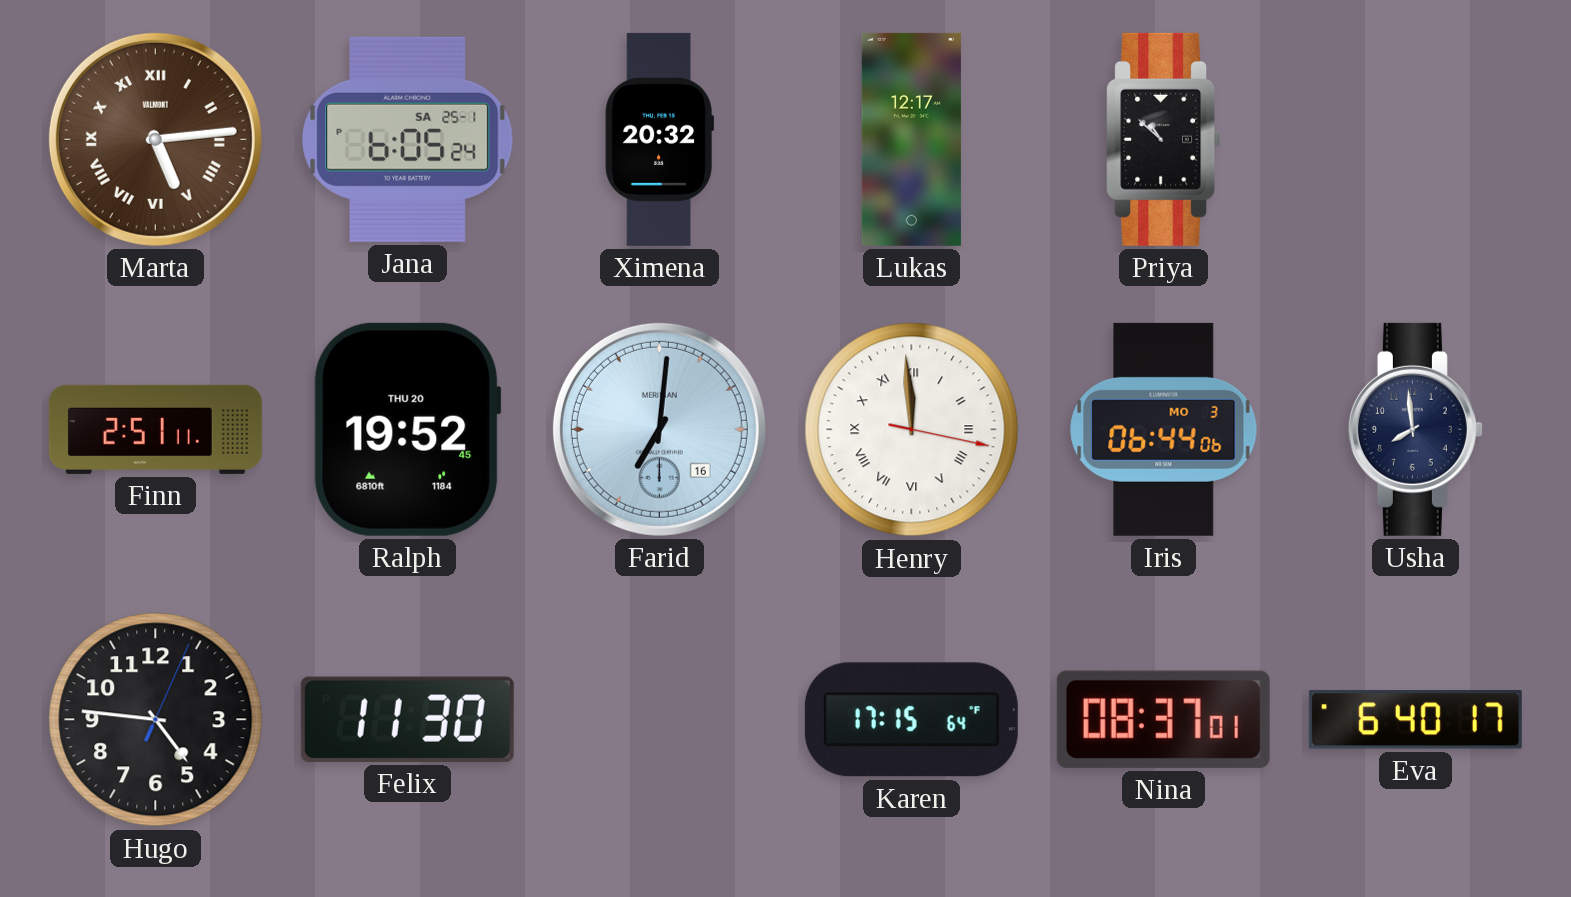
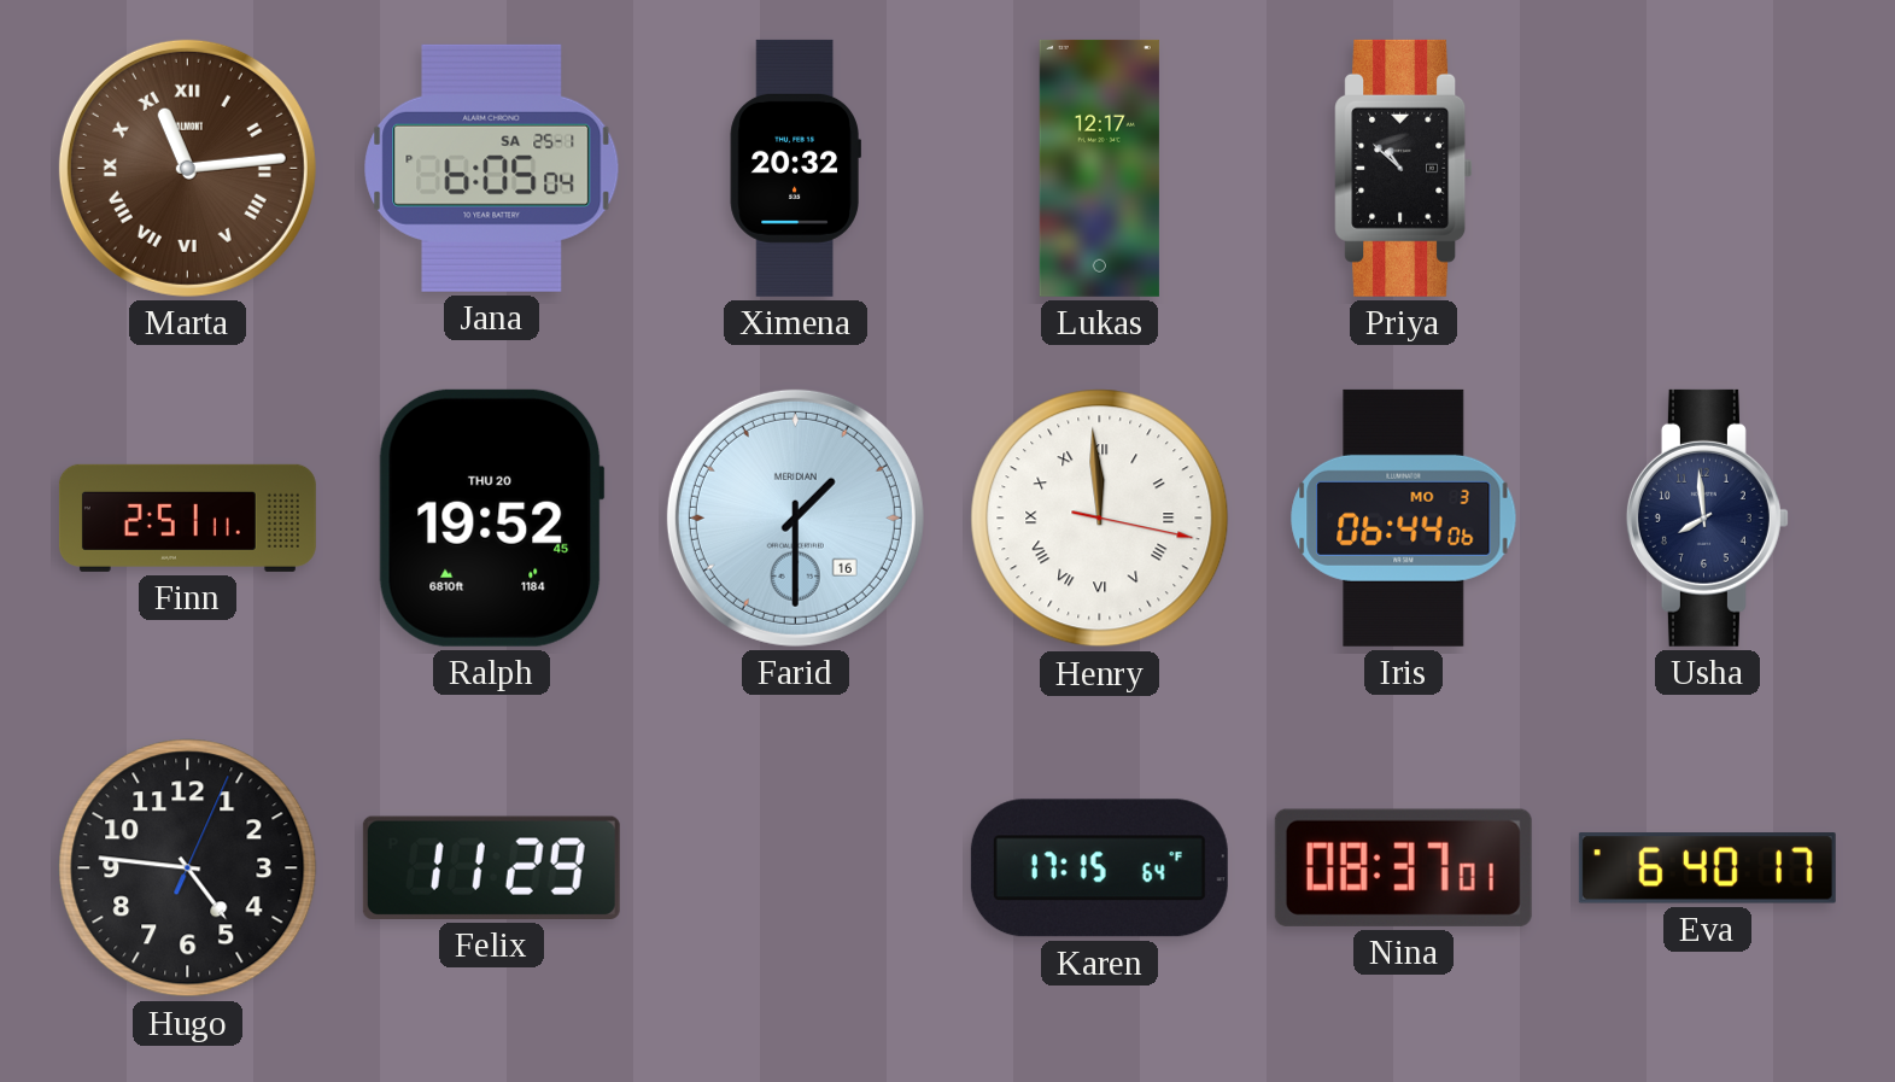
Marta: 5:14 -> 11:14 (187, 168)
Jana: 6:05:24 PM -> 6:05:04 PM (492, 168)
Farid: 7:01 -> 1:30 (795, 517)
Felix: 11:30 -> 11:29 (491, 867)
